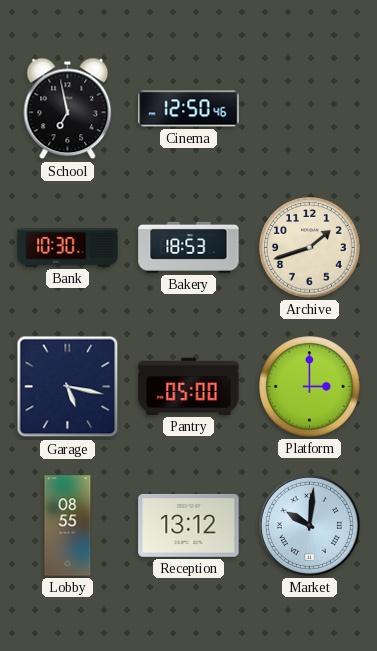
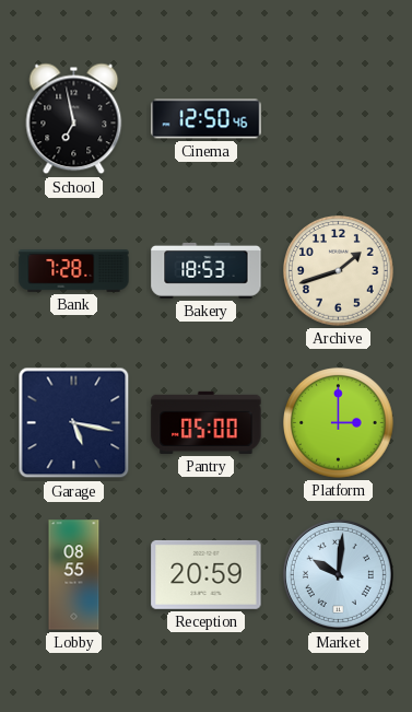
Bank: 10:30 -> 7:28 (74, 271)
Reception: 13:12 -> 20:59 (207, 574)
